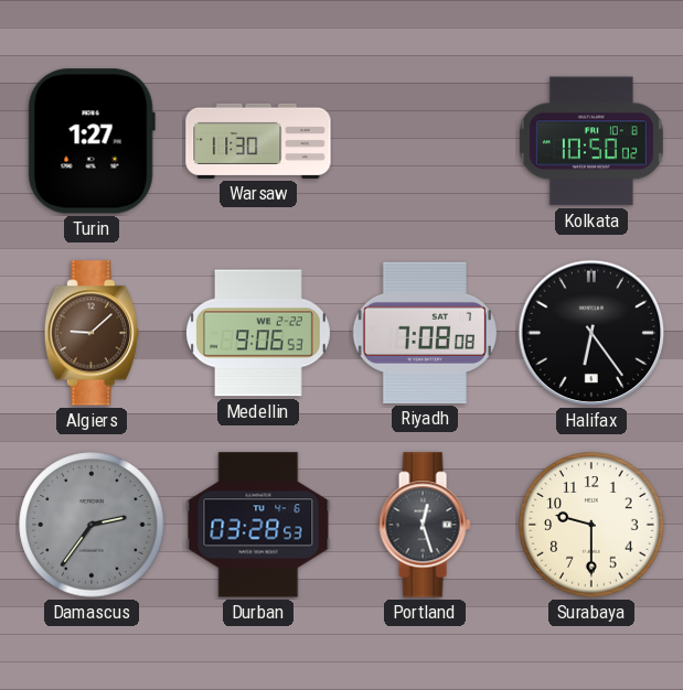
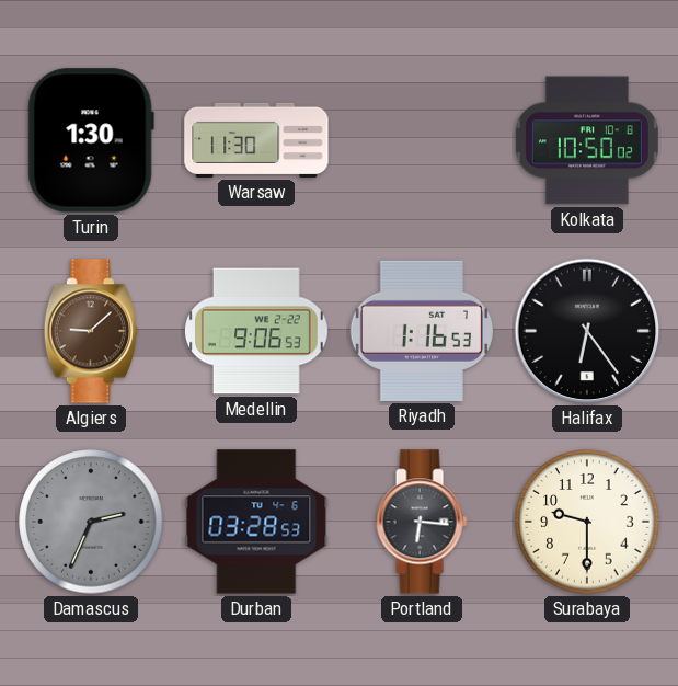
Turin: 1:27 -> 1:30 (91, 140)
Riyadh: 7:08 -> 1:16 (422, 331)
Damascus: 2:36 -> 2:34 (91, 522)
Portland: 12:27 -> 6:16 (422, 522)
